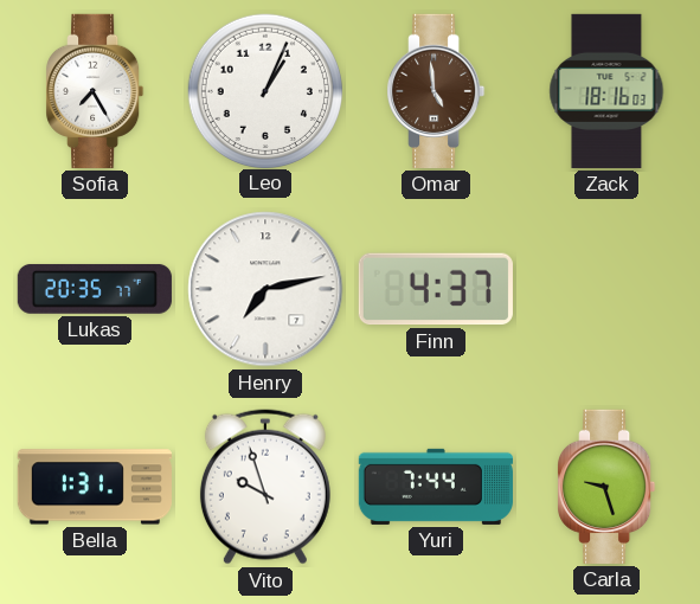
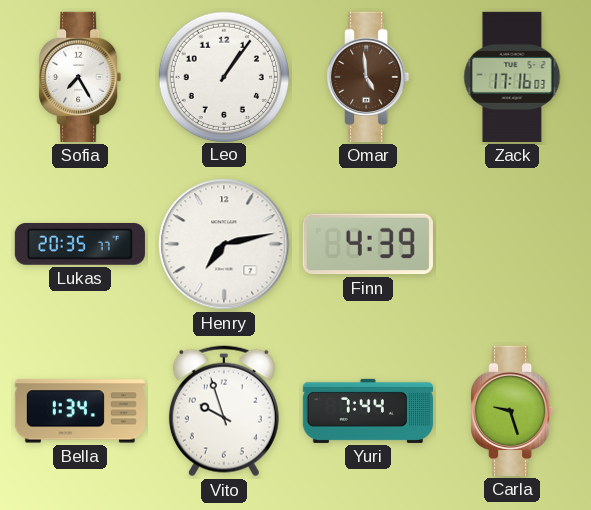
Leo: 1:04 -> 1:06 (223, 76)
Zack: 18:16 -> 17:16 (512, 77)
Finn: 4:37 -> 4:39 (368, 244)
Bella: 1:31 -> 1:34 (80, 411)
